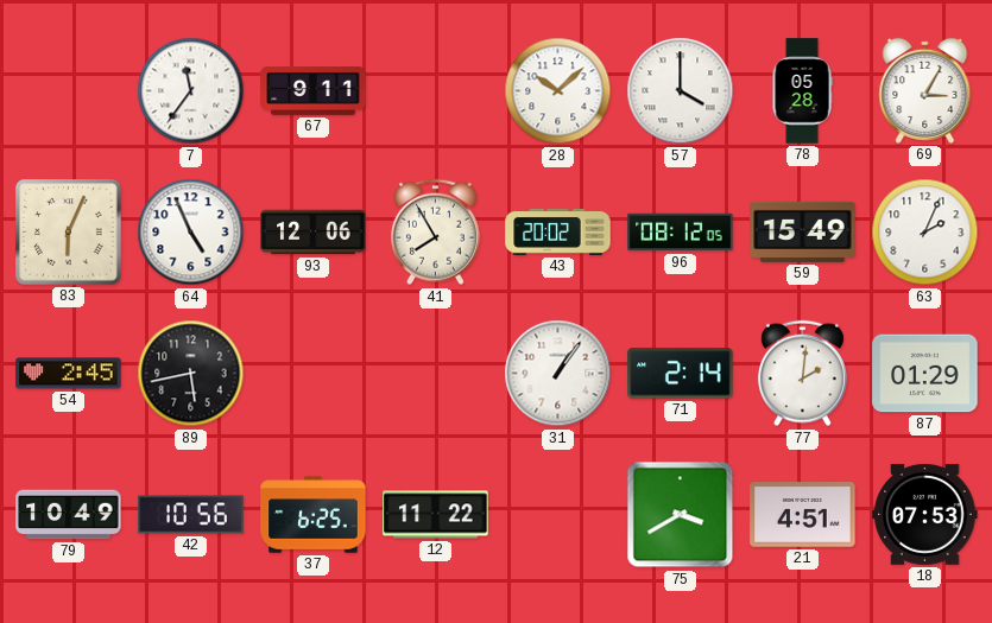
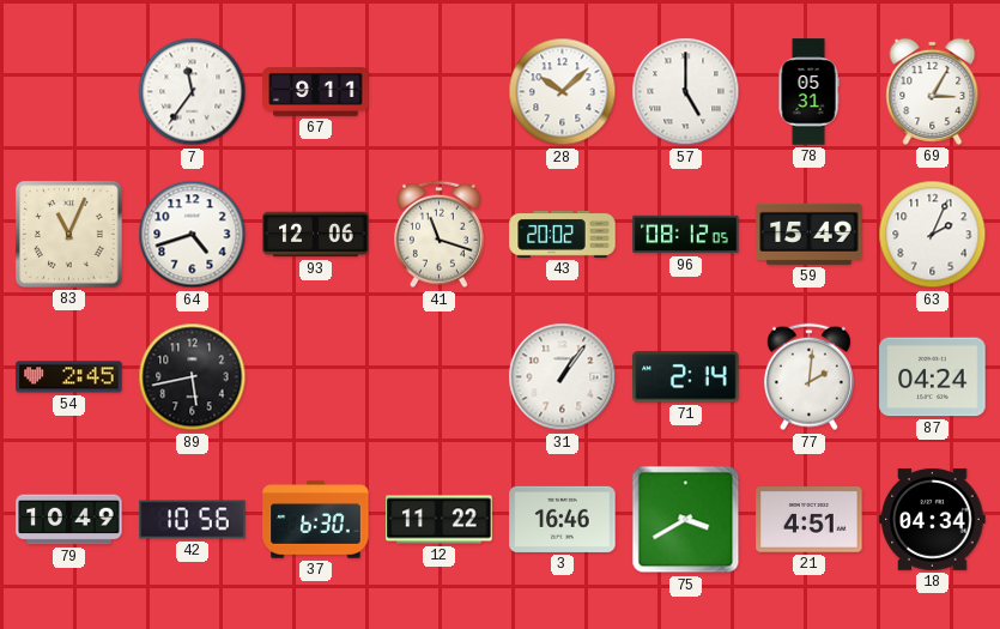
57: 4:00 -> 5:00 (686, 92)
78: 05:28 -> 05:31 (808, 92)
83: 6:04 -> 11:04 (69, 235)
64: 4:56 -> 4:42 (193, 235)
41: 7:55 -> 11:18 (438, 235)
87: 01:29 -> 04:24 (933, 377)
37: 6:25 -> 6:30 (316, 520)
3: none -> 16:46 (563, 519)
18: 07:53 -> 04:34 (933, 519)
